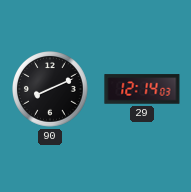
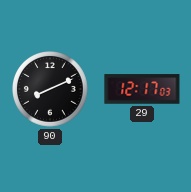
29: 12:14 -> 12:17 (142, 89)
